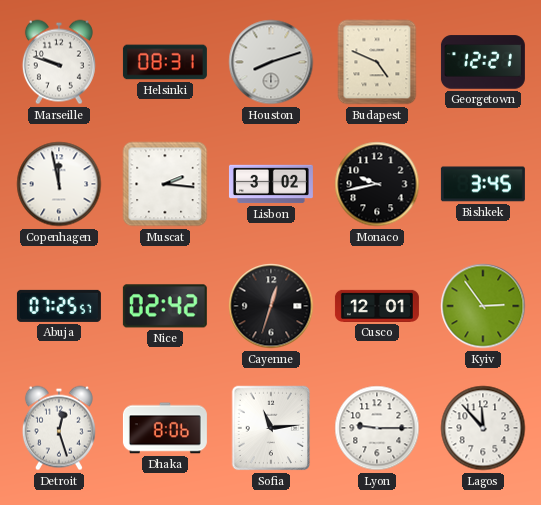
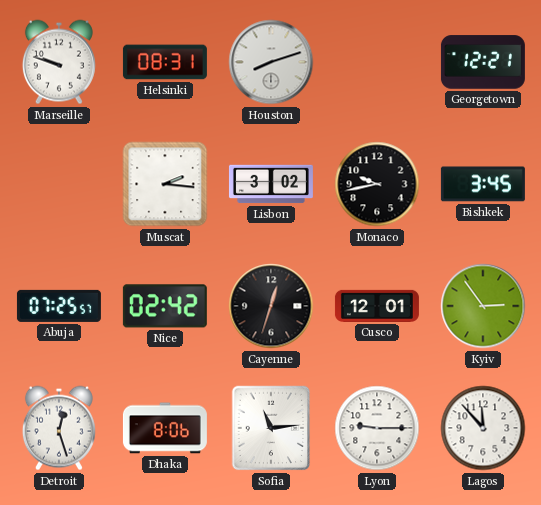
Budapest: 4:49 -> none (377, 62)
Copenhagen: 11:58 -> none (59, 184)
